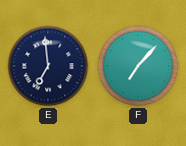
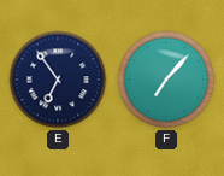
E: 6:59 -> 6:54 (58, 80)
